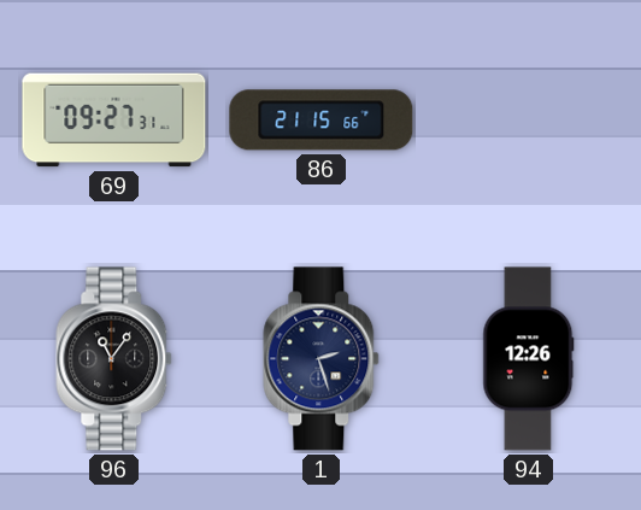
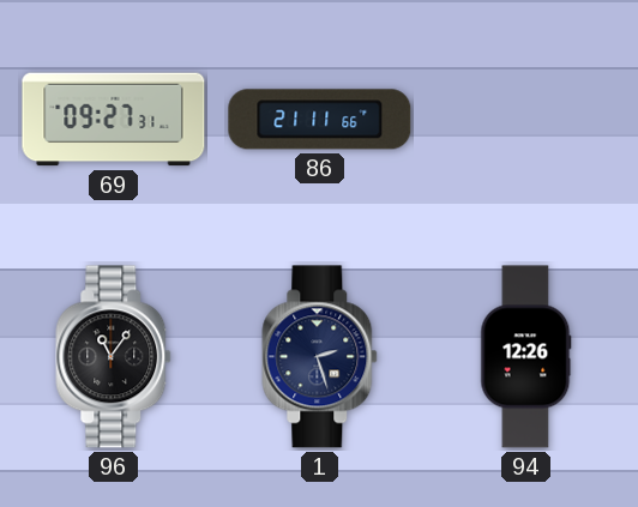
86: 21:15 -> 21:11 (320, 120)
